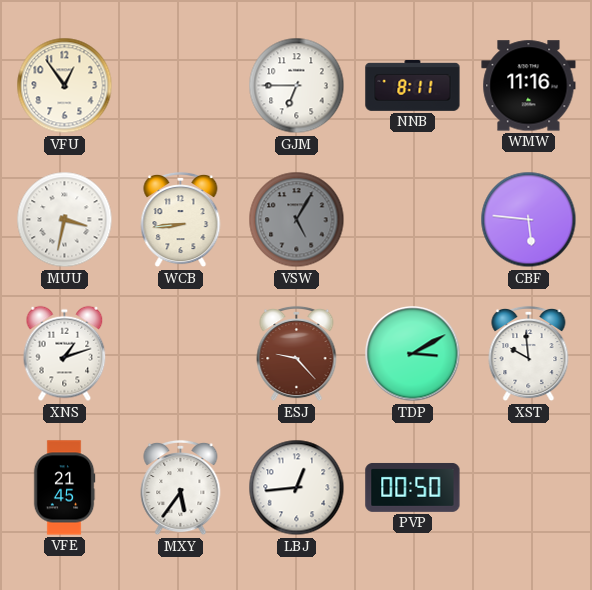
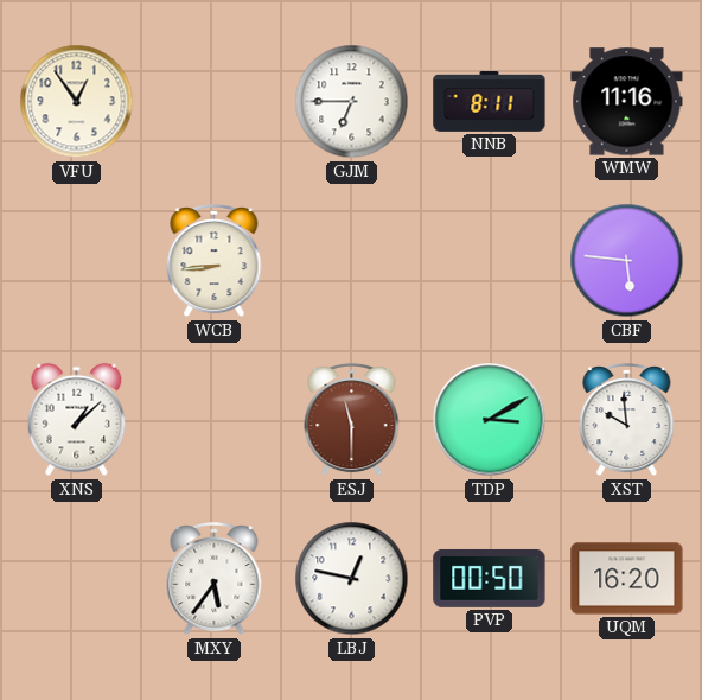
MUU: 3:32 -> none (65, 220)
VSW: 5:05 -> none (297, 220)
XNS: 1:12 -> 1:08 (77, 420)
ESJ: 9:23 -> 11:30 (352, 420)
VFE: 21:45 -> none (64, 488)
LBJ: 12:44 -> 12:47 (352, 579)
UQM: none -> 16:20 (627, 579)
